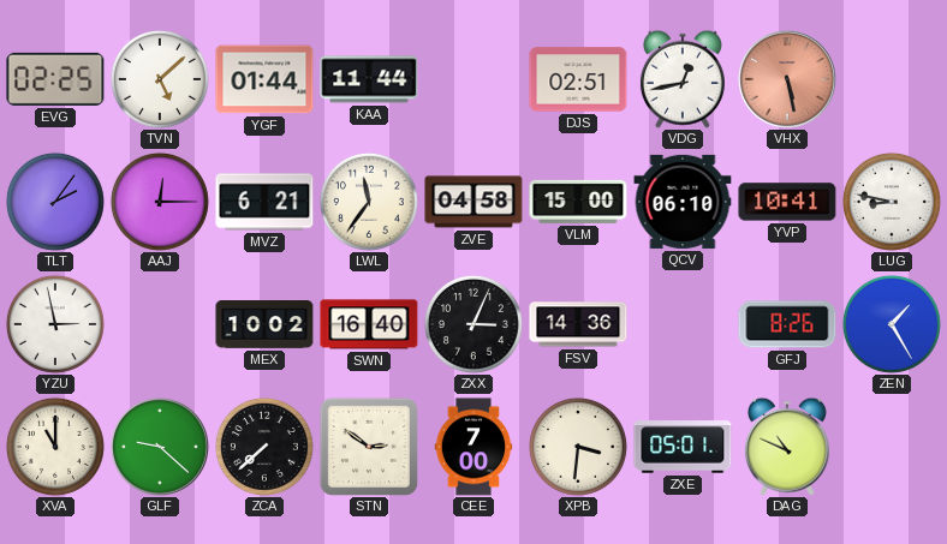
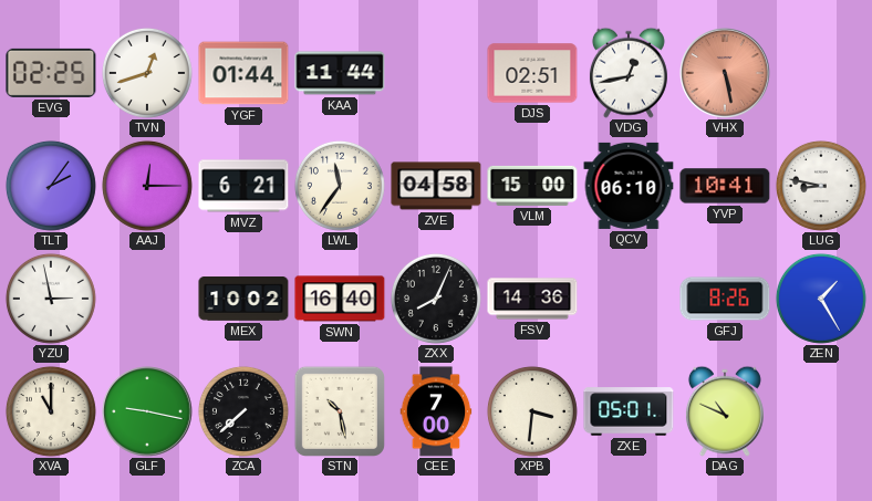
TVN: 5:08 -> 12:42 (147, 73)
ZXX: 3:04 -> 8:04 (436, 299)
GLF: 9:22 -> 9:17 (147, 411)
STN: 2:51 -> 10:28 (340, 411)
